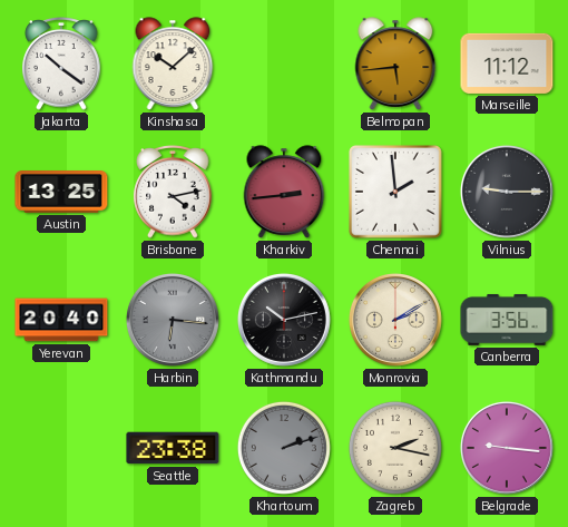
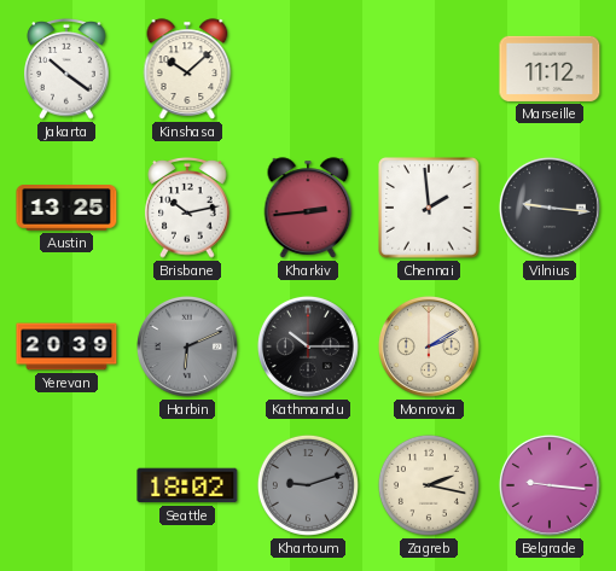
Belmopan: 5:44 -> none (395, 64)
Brisbane: 4:13 -> 10:13 (187, 209)
Vilnius: 9:15 -> 9:16 (550, 208)
Yerevan: 20:40 -> 20:39 (66, 346)
Harbin: 6:16 -> 6:11 (187, 346)
Kathmandu: 10:13 -> 10:15 (308, 346)
Canberra: 3:56 -> none (507, 320)
Seattle: 23:38 -> 18:02 (187, 485)
Khartoum: 2:12 -> 9:12 (308, 485)
